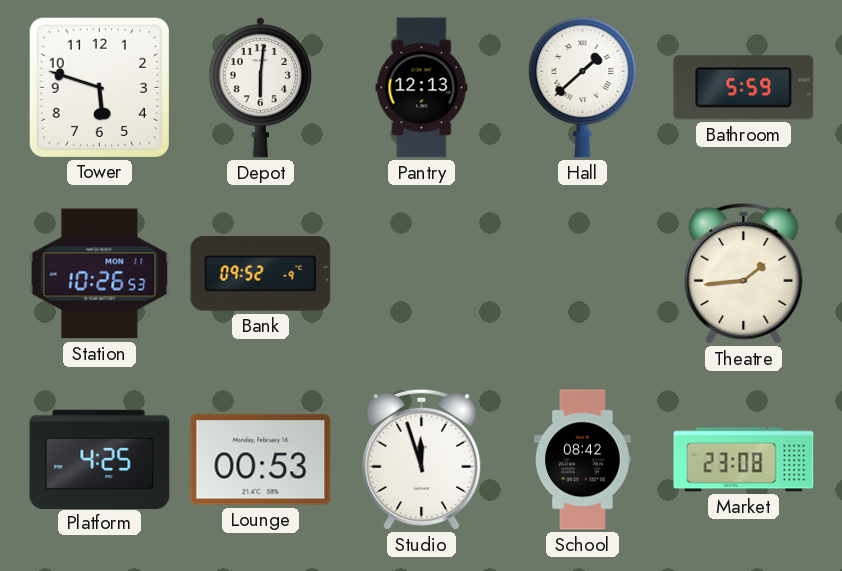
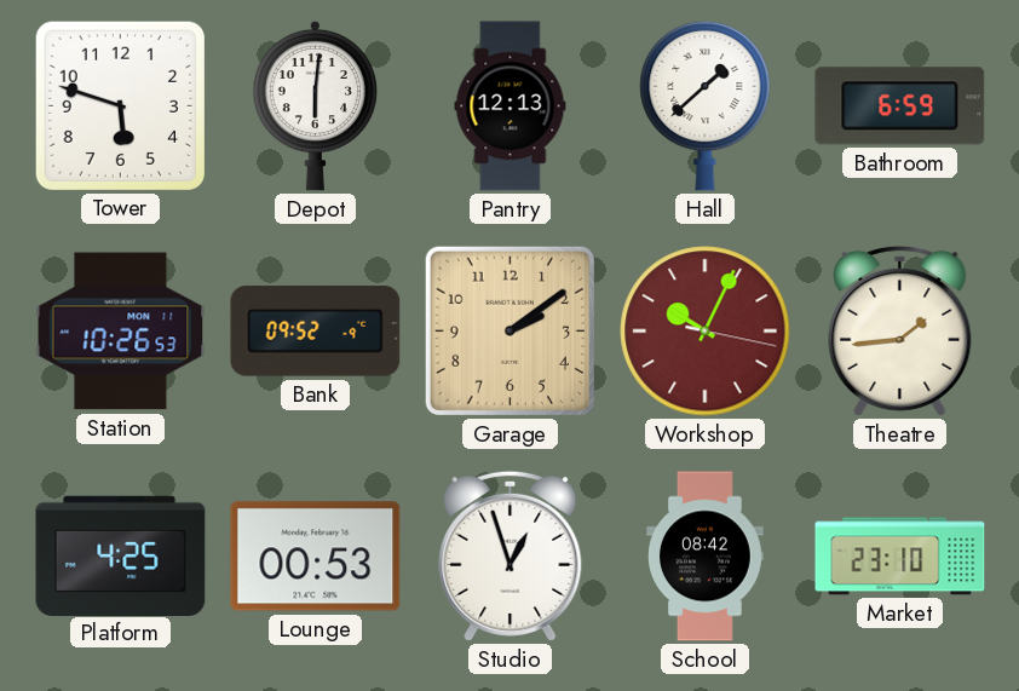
Bathroom: 5:59 -> 6:59 (900, 106)
Garage: none -> 2:09 (509, 330)
Workshop: none -> 10:04 (706, 332)
Studio: 11:57 -> 12:57 (511, 555)
Market: 23:08 -> 23:10 (900, 557)
